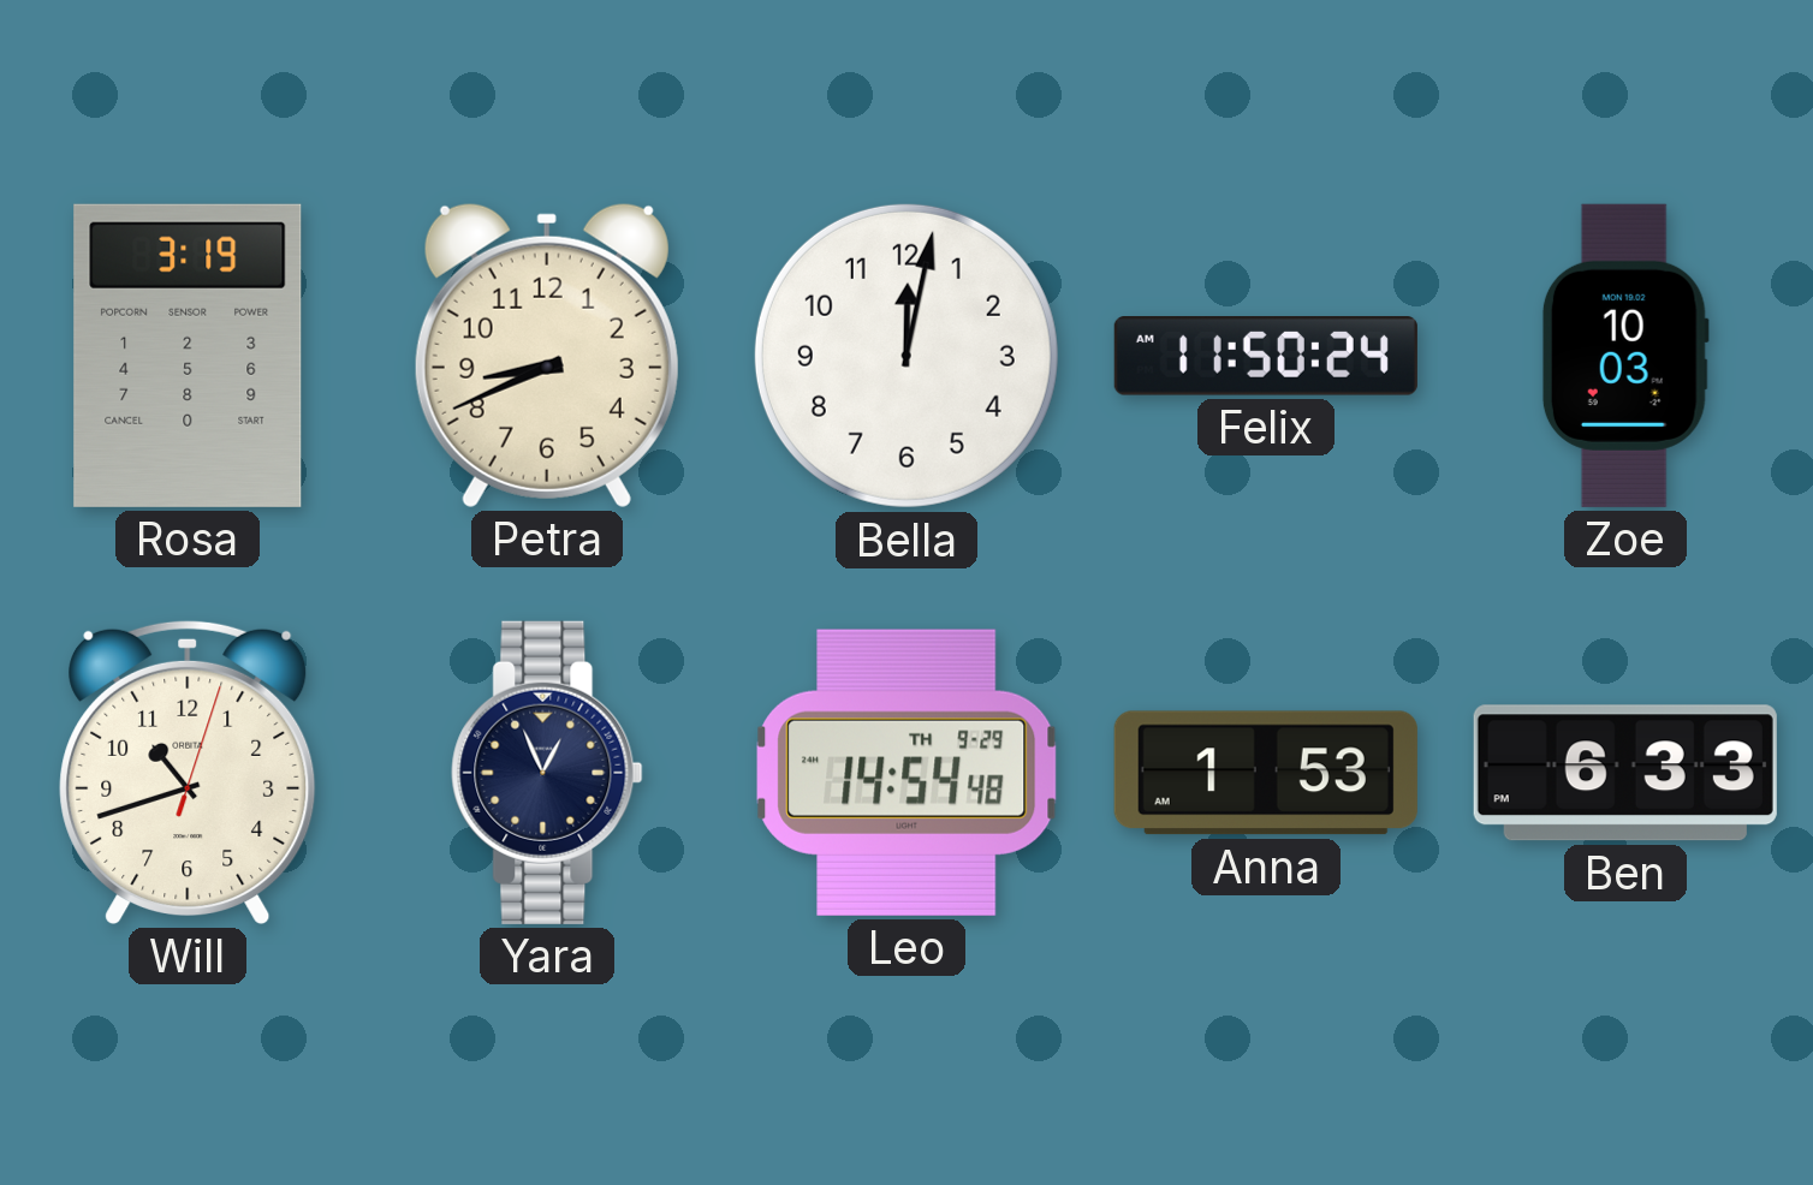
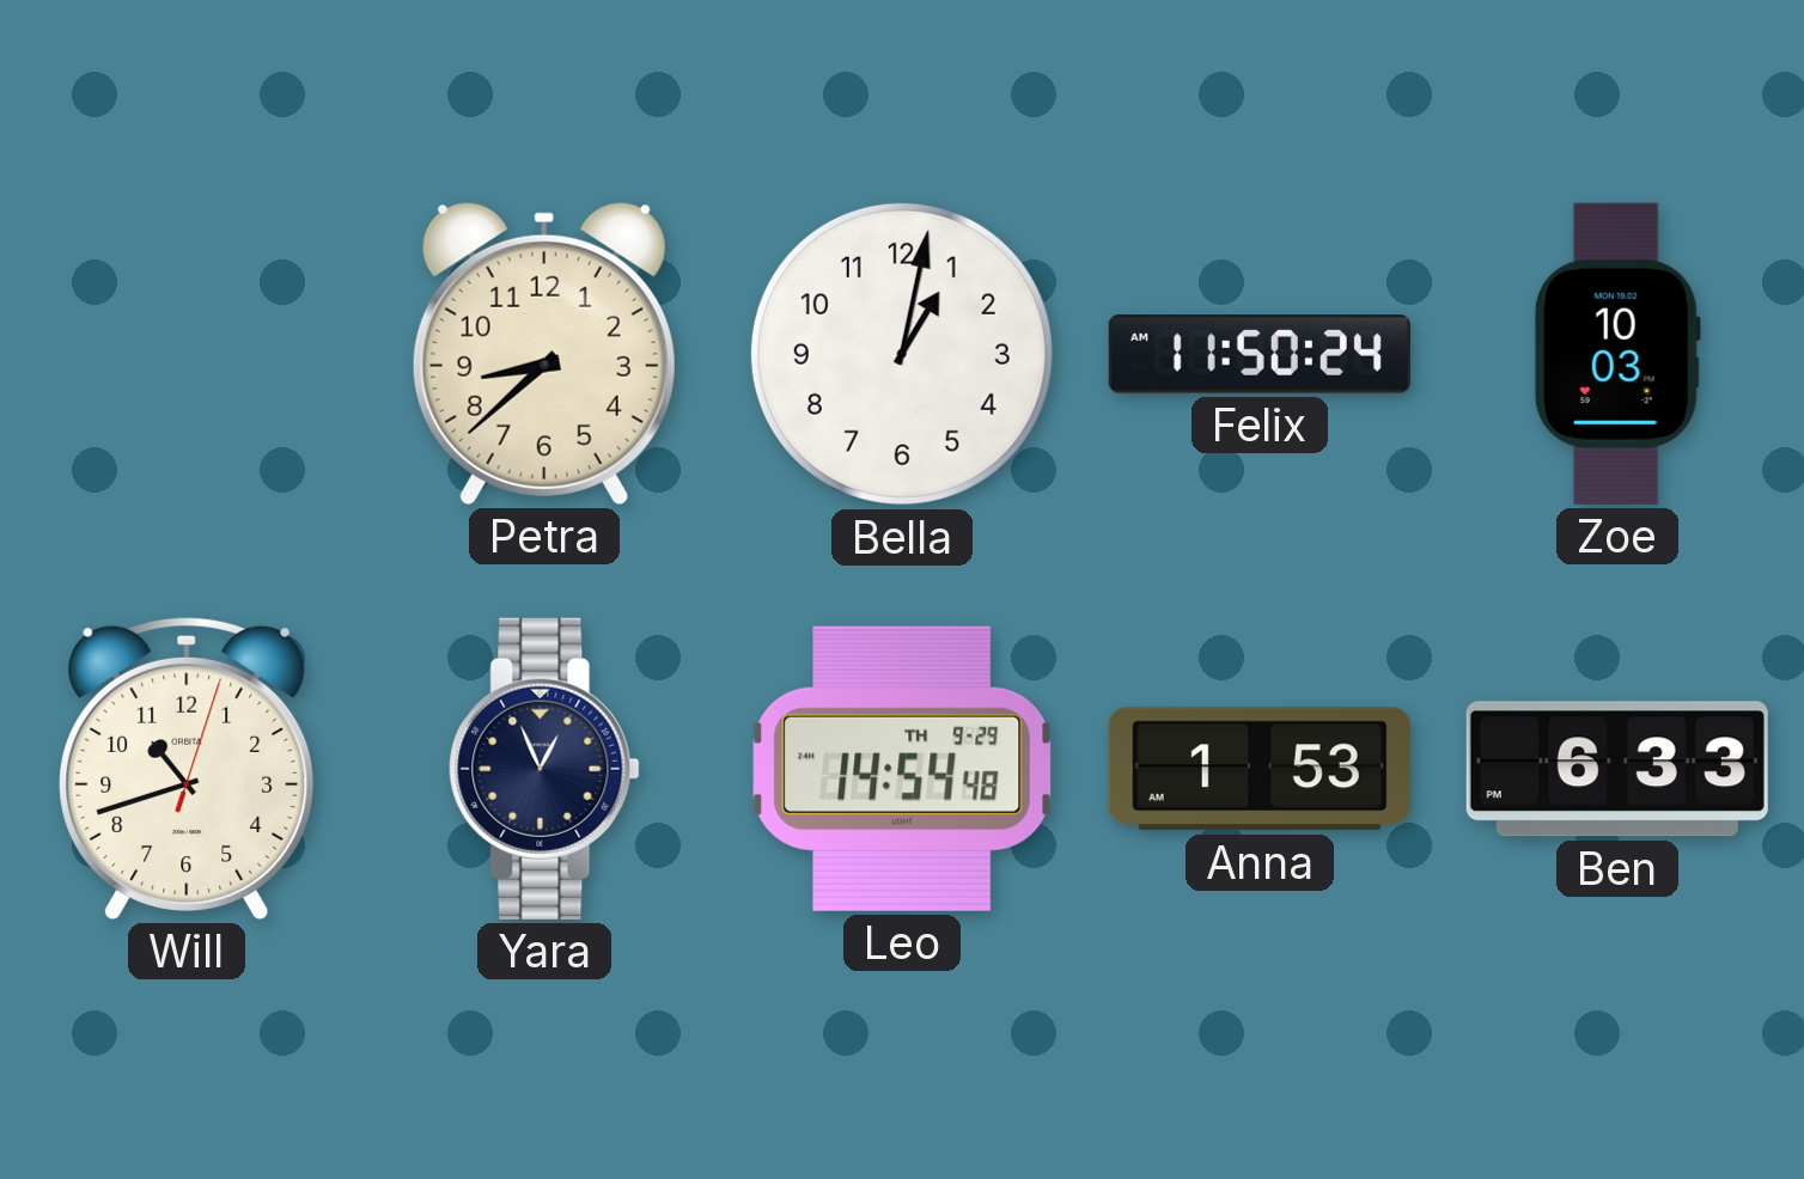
Rosa: 3:19 -> none (188, 356)
Petra: 8:41 -> 8:38 (544, 353)
Bella: 12:02 -> 1:02 (902, 354)
